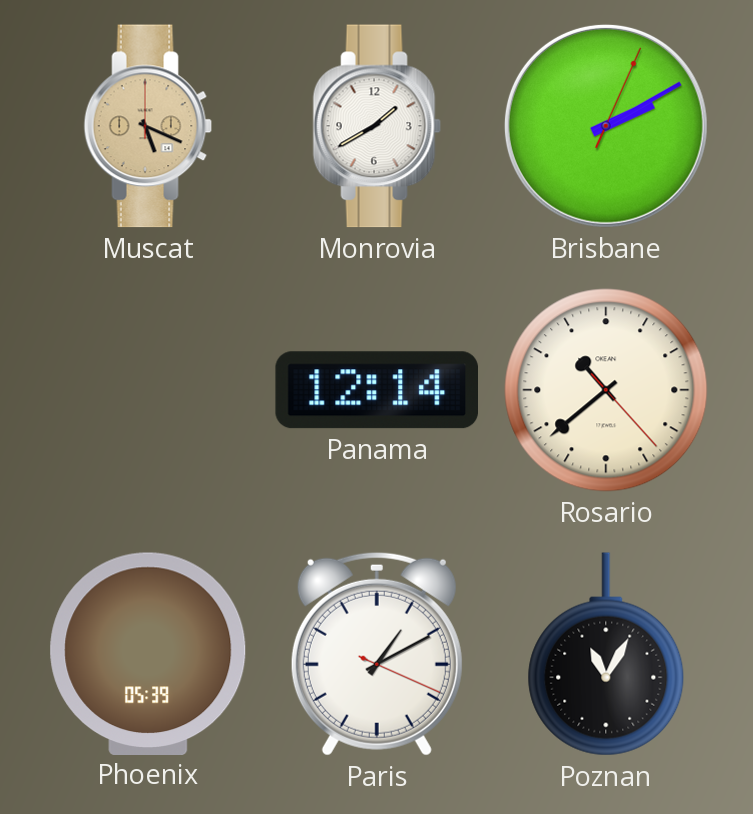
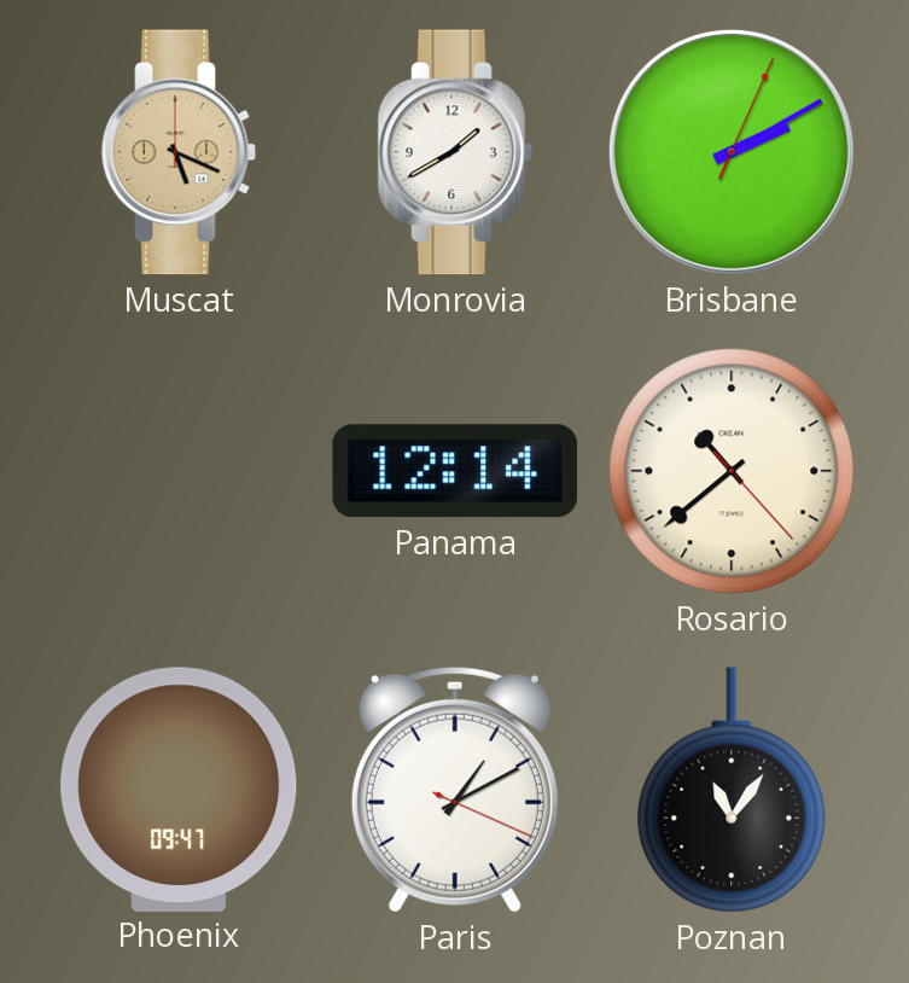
Phoenix: 05:39 -> 09:47 (179, 789)
Poznan: 11:05 -> 11:06 (732, 790)
